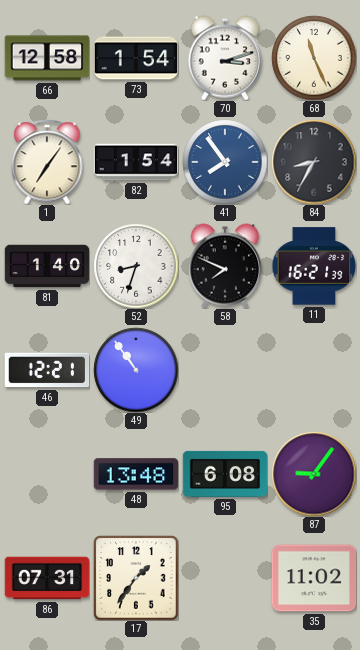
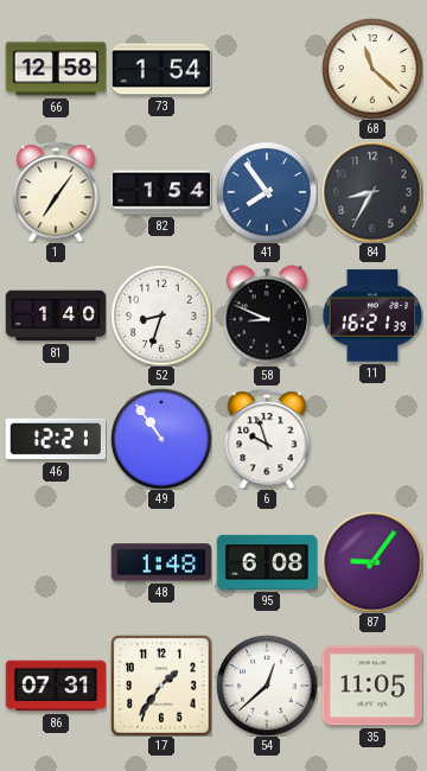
70: 3:12 -> none (225, 58)
68: 11:26 -> 11:22 (372, 69)
58: 7:49 -> 8:49 (267, 316)
6: none -> 9:57 (267, 439)
48: 13:48 -> 1:48 (161, 562)
54: none -> 12:38 (267, 686)
35: 11:02 -> 11:05 (372, 686)
